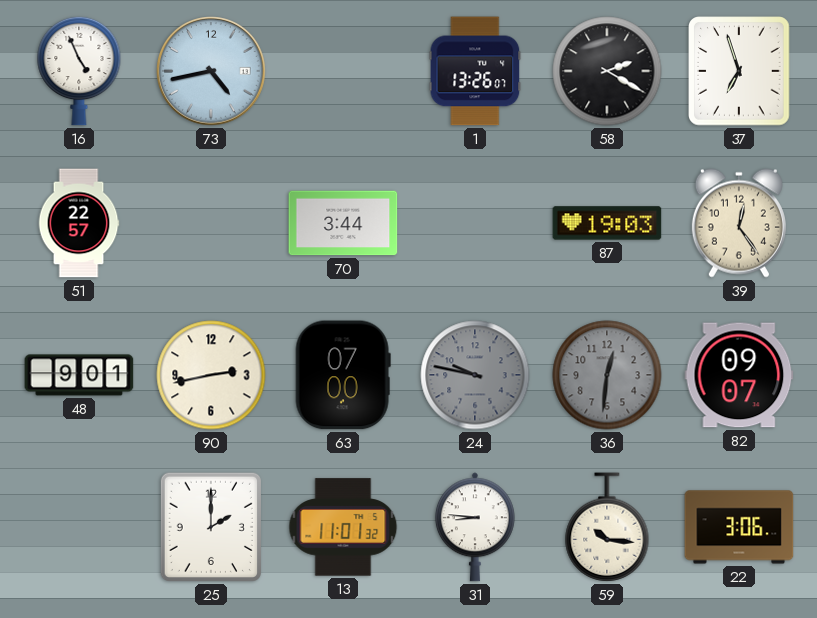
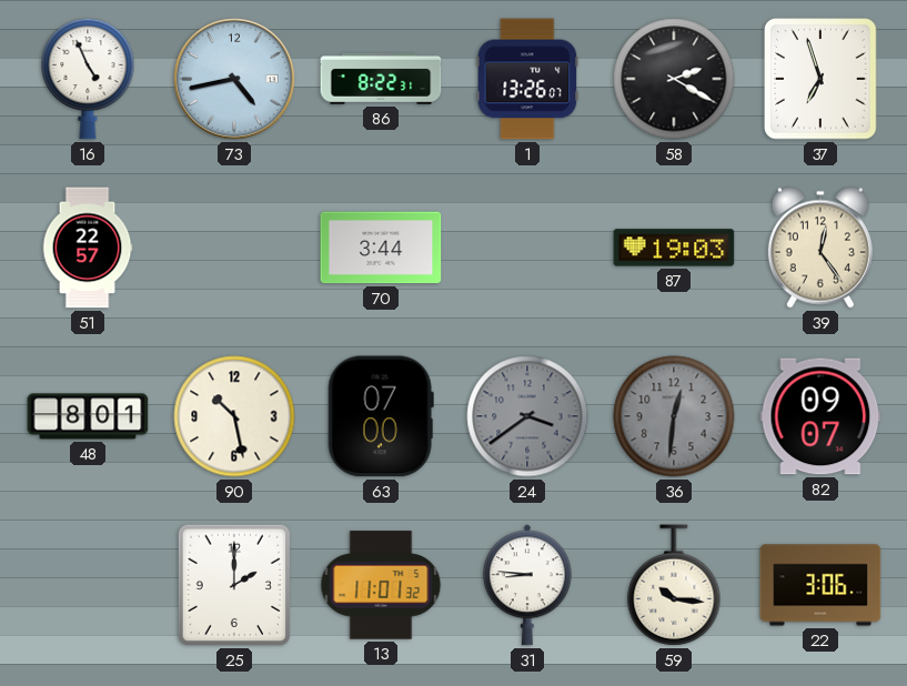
86: none -> 8:22 (381, 79)
48: 9:01 -> 8:01 (88, 416)
90: 2:43 -> 10:28 (234, 416)
24: 9:47 -> 3:39 (527, 416)
